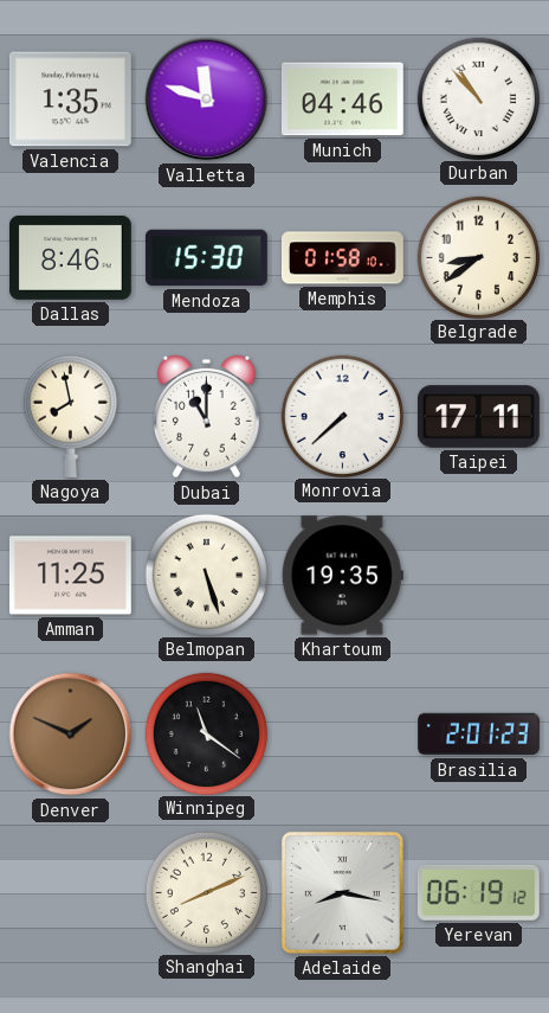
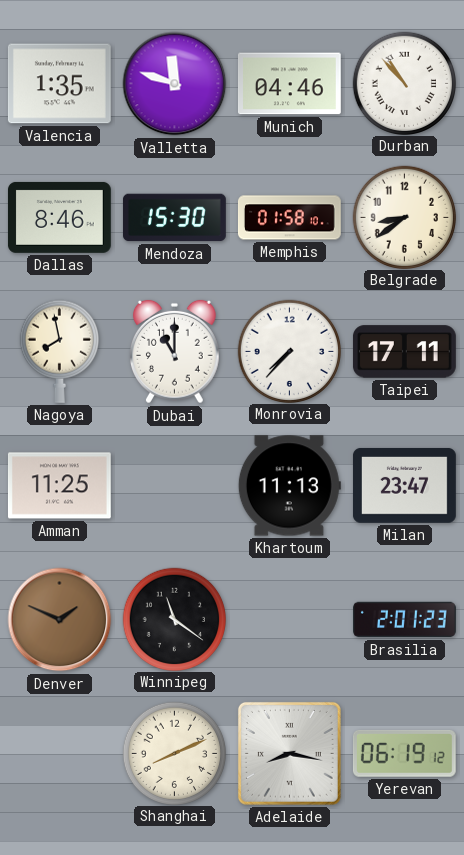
Monrovia: 7:38 -> 7:37 (289, 351)
Belmopan: 5:27 -> none (206, 575)
Khartoum: 19:35 -> 11:13 (289, 486)
Milan: none -> 23:47 (404, 486)
